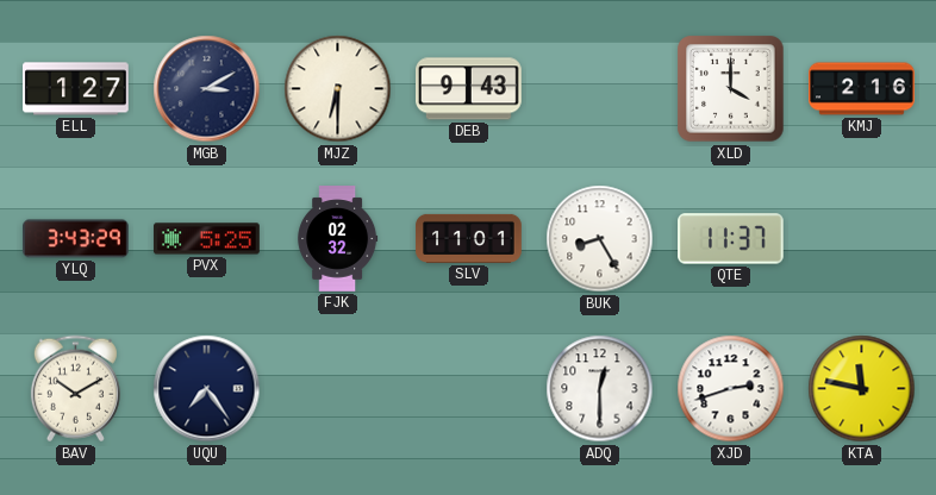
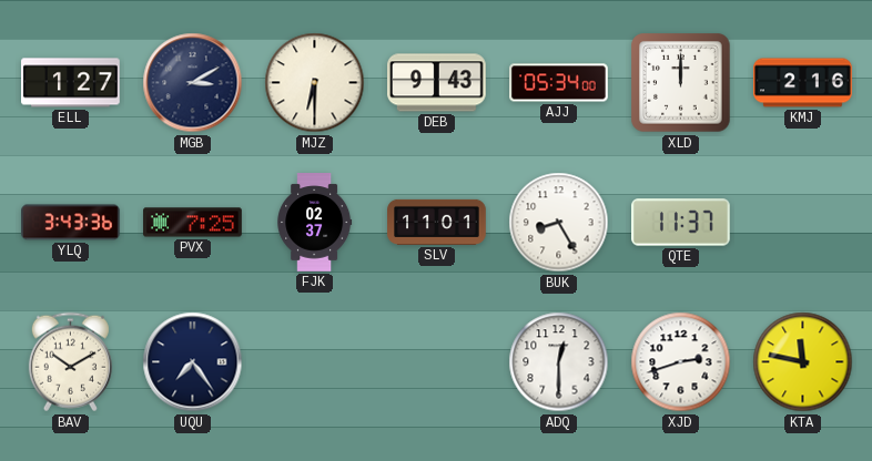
AJJ: none -> 05:34 (559, 83)
XLD: 4:00 -> 12:00 (681, 83)
YLQ: 3:43:29 -> 3:43:36 (71, 223)
PVX: 5:25 -> 7:25 (193, 223)
FJK: 02:32 -> 02:37 (315, 223)
